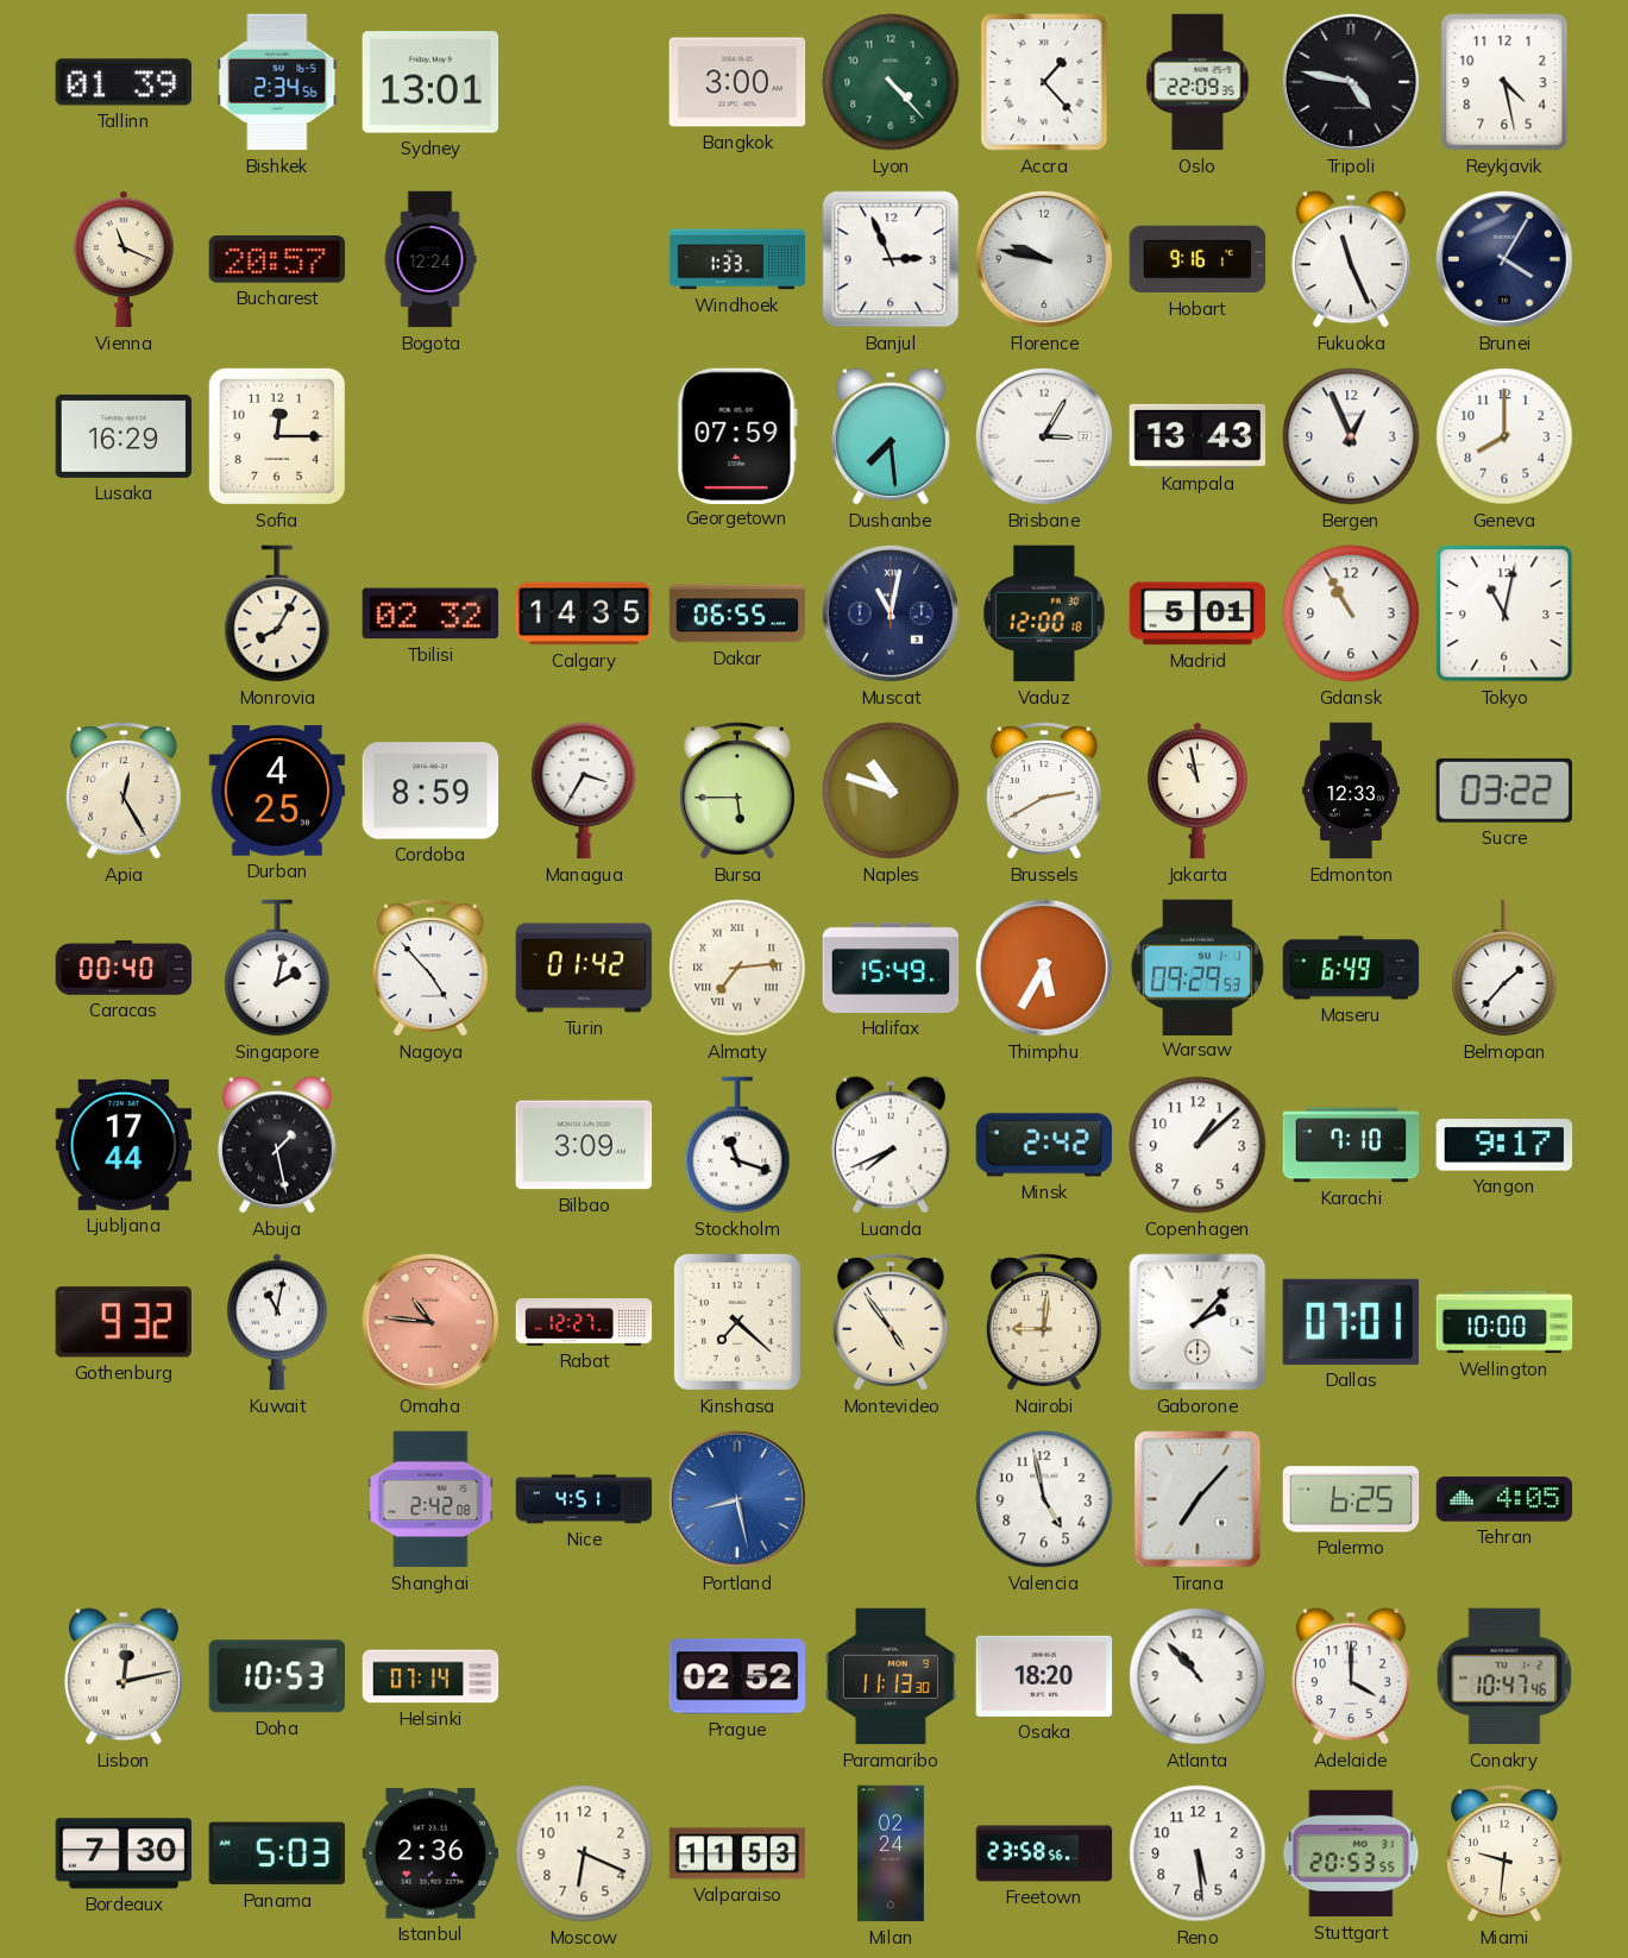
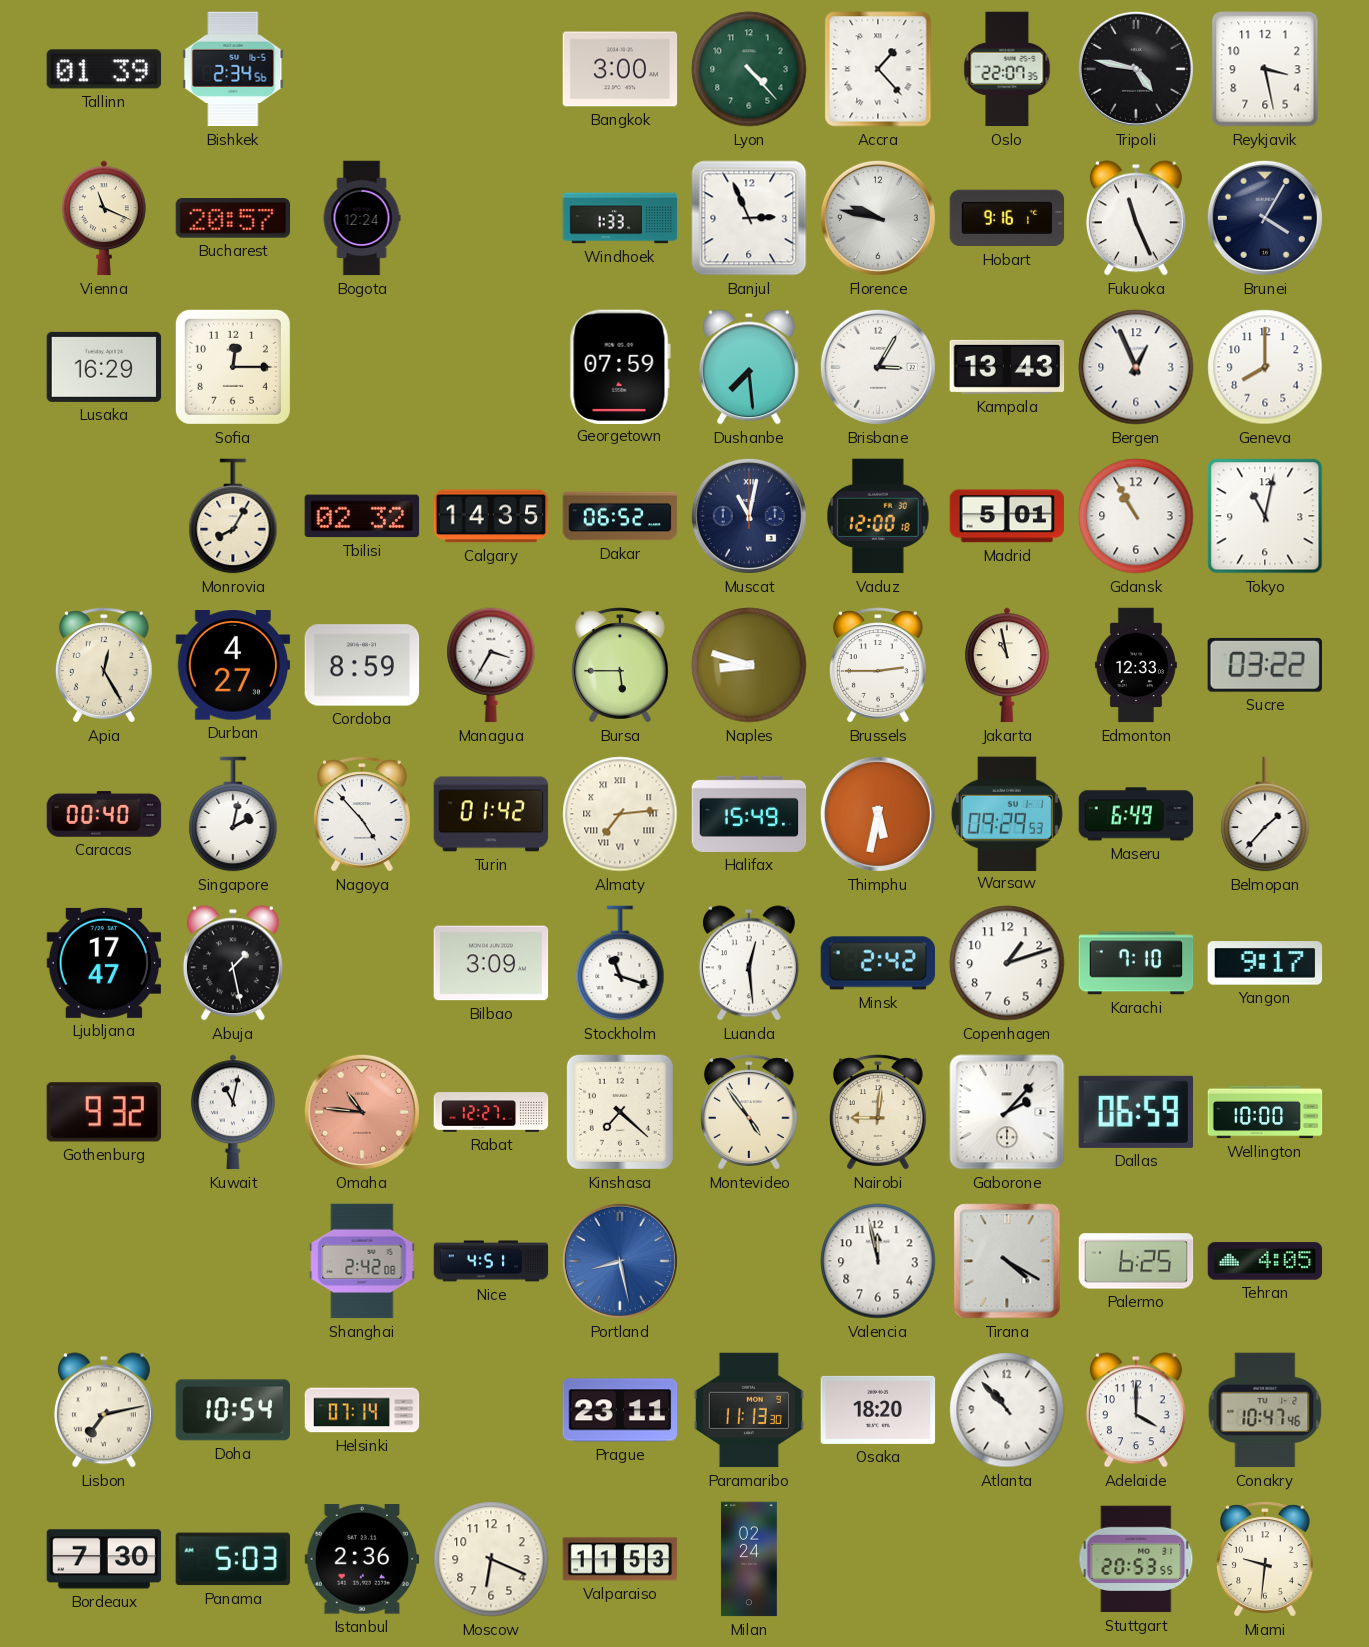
Sydney: 13:01 -> none (430, 82)
Oslo: 22:09 -> 22:07 (1007, 69)
Reykjavik: 4:28 -> 3:28 (1265, 69)
Dakar: 06:55 -> 06:52 (620, 516)
Durban: 4:25 -> 4:27 (233, 665)
Naples: 10:48 -> 8:48 (749, 665)
Brussels: 2:40 -> 2:45 (878, 665)
Thimphu: 5:35 -> 5:32 (878, 814)
Ljubljana: 17:44 -> 17:47 (104, 963)
Luanda: 7:41 -> 12:29 (749, 963)
Copenhagen: 1:08 -> 1:12 (1007, 963)
Dallas: 07:01 -> 06:59 (1135, 1112)
Valencia: 4:58 -> 11:58 (878, 1261)
Tirana: 7:07 -> 4:20 (1007, 1261)
Lisbon: 12:13 -> 7:13 (104, 1410)
Doha: 10:53 -> 10:54 (232, 1410)
Prague: 02:52 -> 23:11 (620, 1410)
Freetown: 23:58 -> none (1044, 1853)
Reno: 5:29 -> none (1198, 1853)
